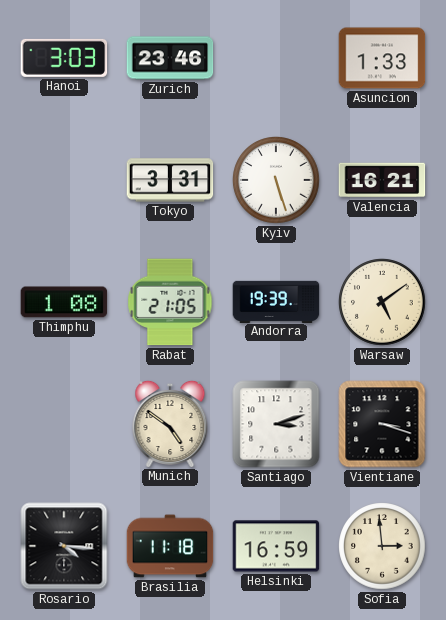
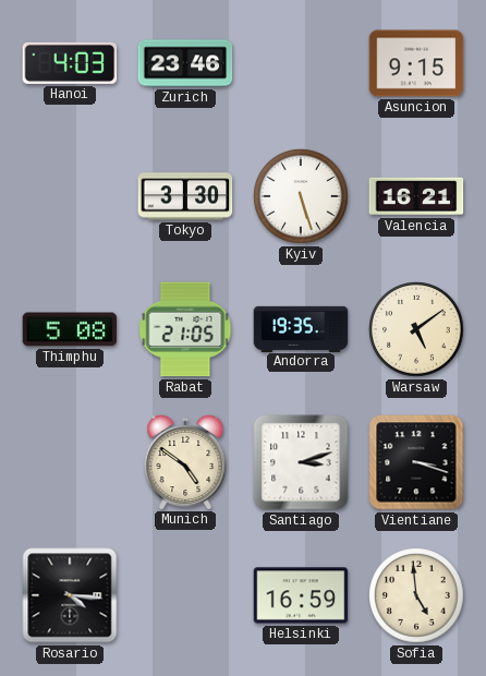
Hanoi: 3:03 -> 4:03 (70, 63)
Asuncion: 1:33 -> 9:15 (416, 63)
Tokyo: 3:31 -> 3:30 (185, 196)
Thimphu: 1:08 -> 5:08 (70, 329)
Andorra: 19:39 -> 19:35 (301, 328)
Brasilia: 11:18 -> none (170, 546)
Sofia: 2:59 -> 4:59 (416, 595)
